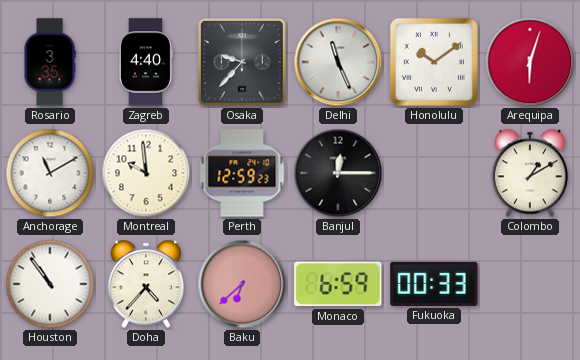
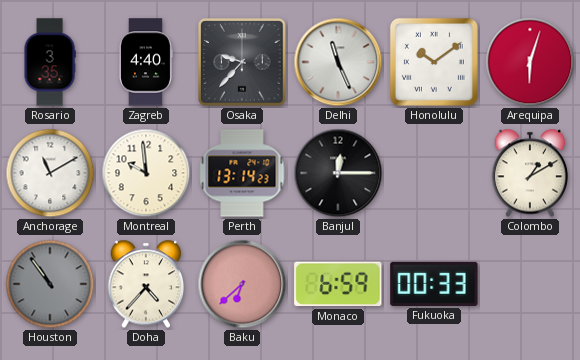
Perth: 12:59 -> 13:14 (242, 173)
Houston dial: white -> grey (50, 284)
